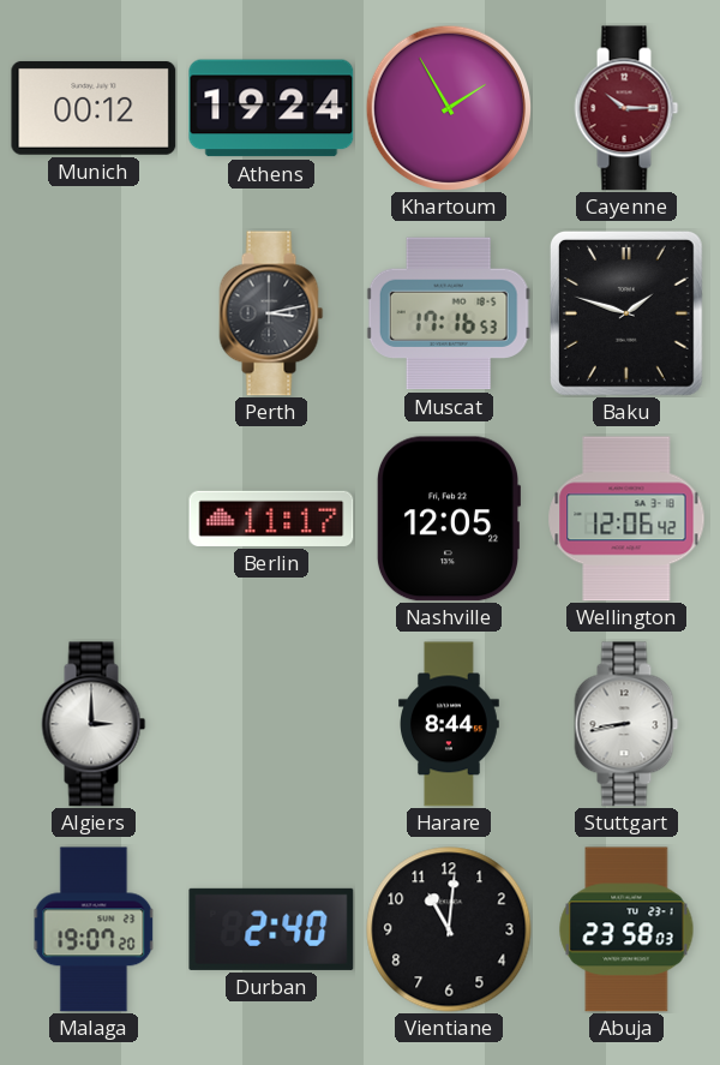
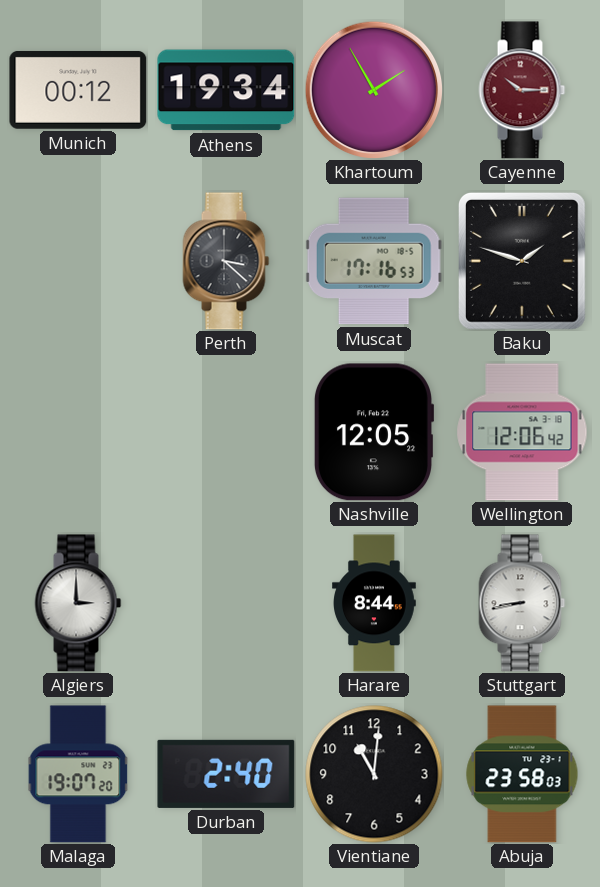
Athens: 19:24 -> 19:34 (226, 90)
Perth: 3:13 -> 3:22 (226, 261)
Berlin: 11:17 -> none (271, 519)
